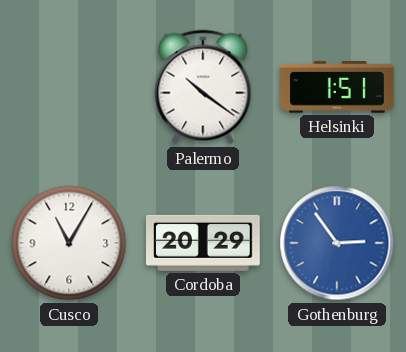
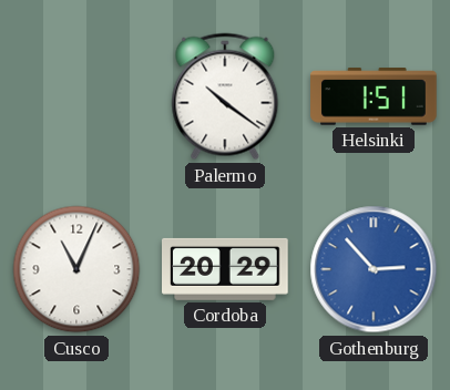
Cusco: 11:05 -> 11:04 (76, 269)
Gothenburg: 2:54 -> 2:53 (374, 269)
